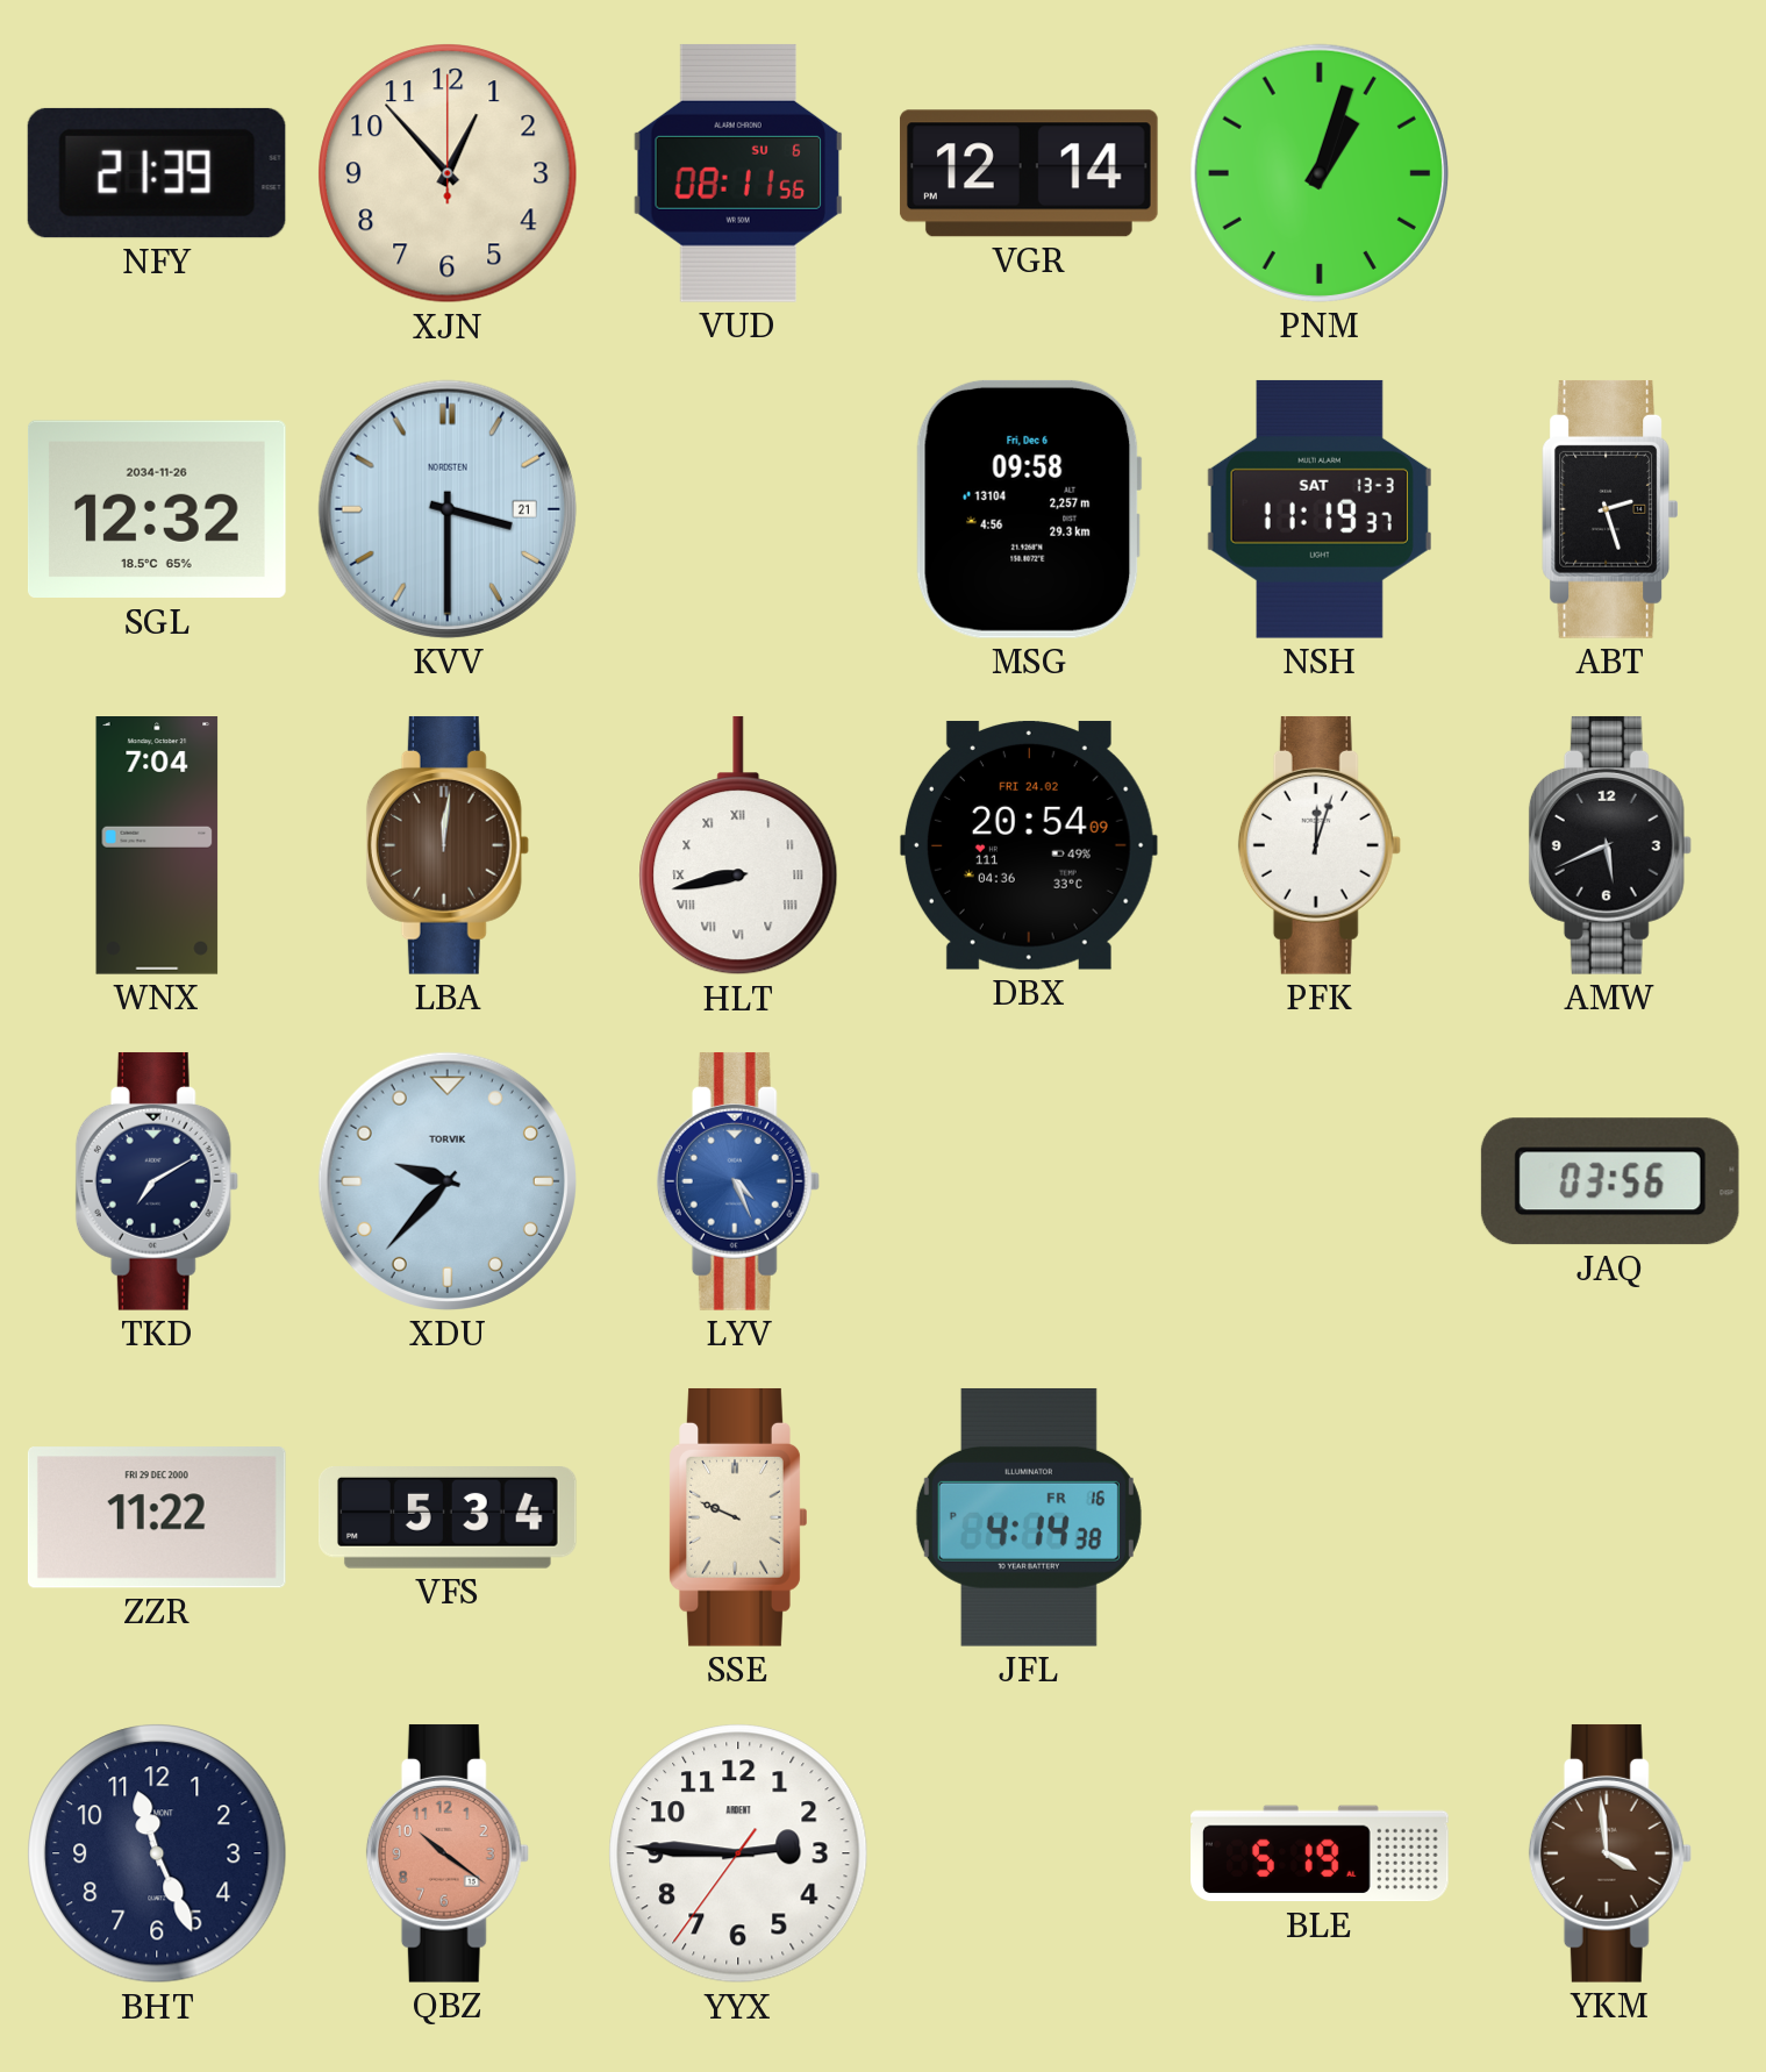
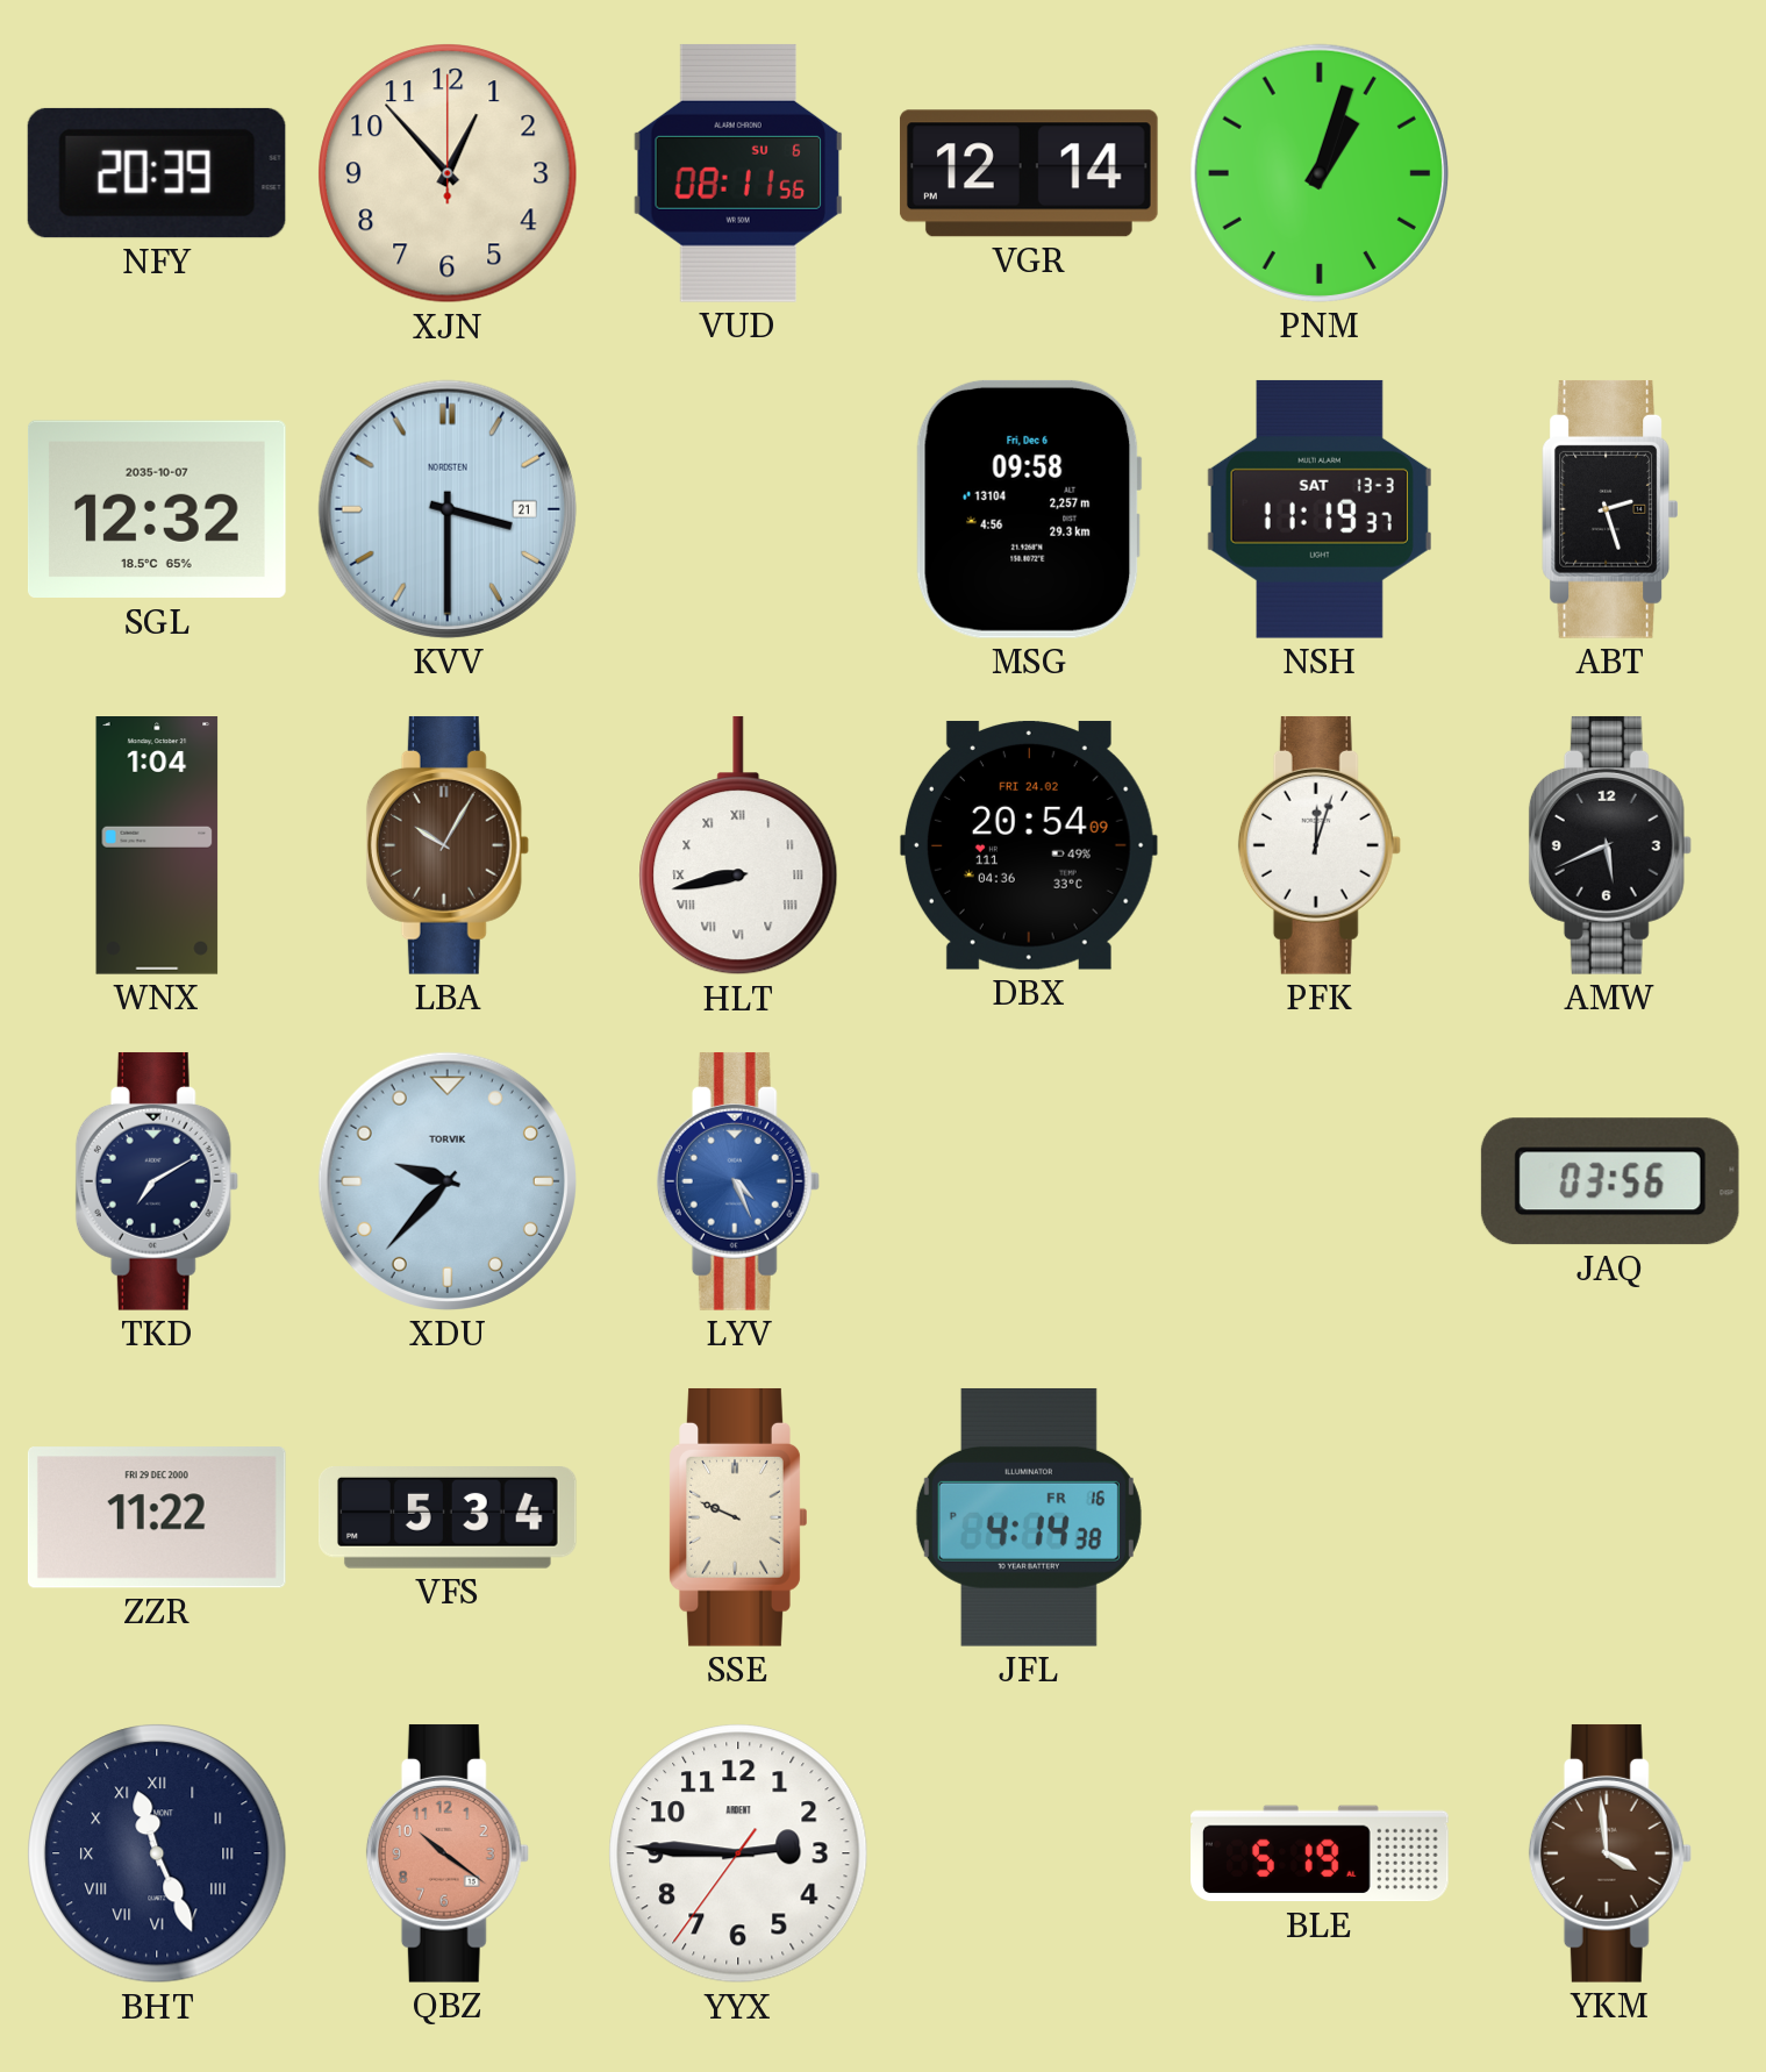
NFY: 21:39 -> 20:39 (157, 173)
SGL date: 2034-11-26 -> 2035-10-07 (157, 509)
WNX: 7:04 -> 1:04 (157, 846)
LBA: 12:01 -> 10:05 (448, 845)
BHT numerals: Arabic -> Roman (157, 1853)
